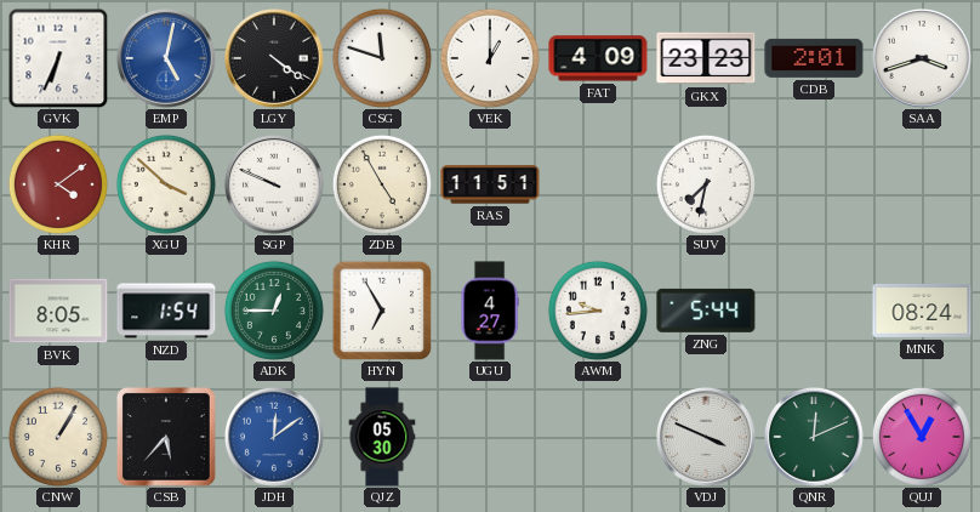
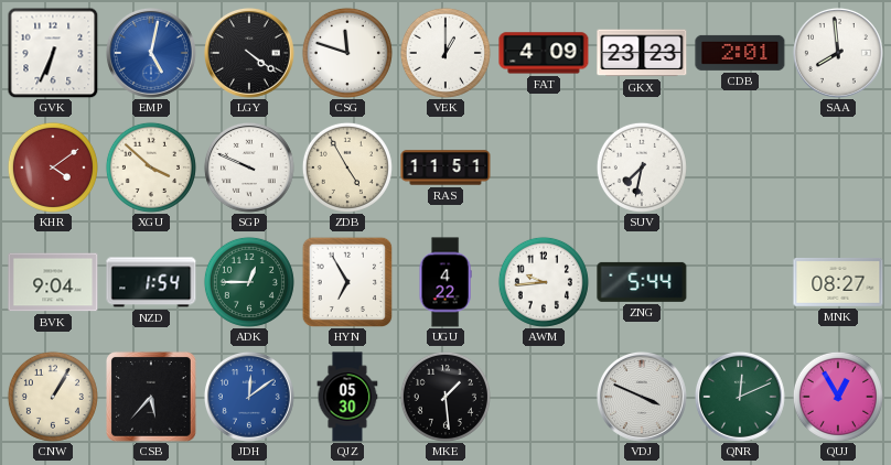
SAA: 3:42 -> 7:59 (838, 53)
BVK: 8:05 -> 9:04 (53, 282)
UGU: 4:27 -> 4:22 (445, 282)
MNK: 08:24 -> 08:27 (838, 283)
MKE: none -> 1:29 (445, 397)
